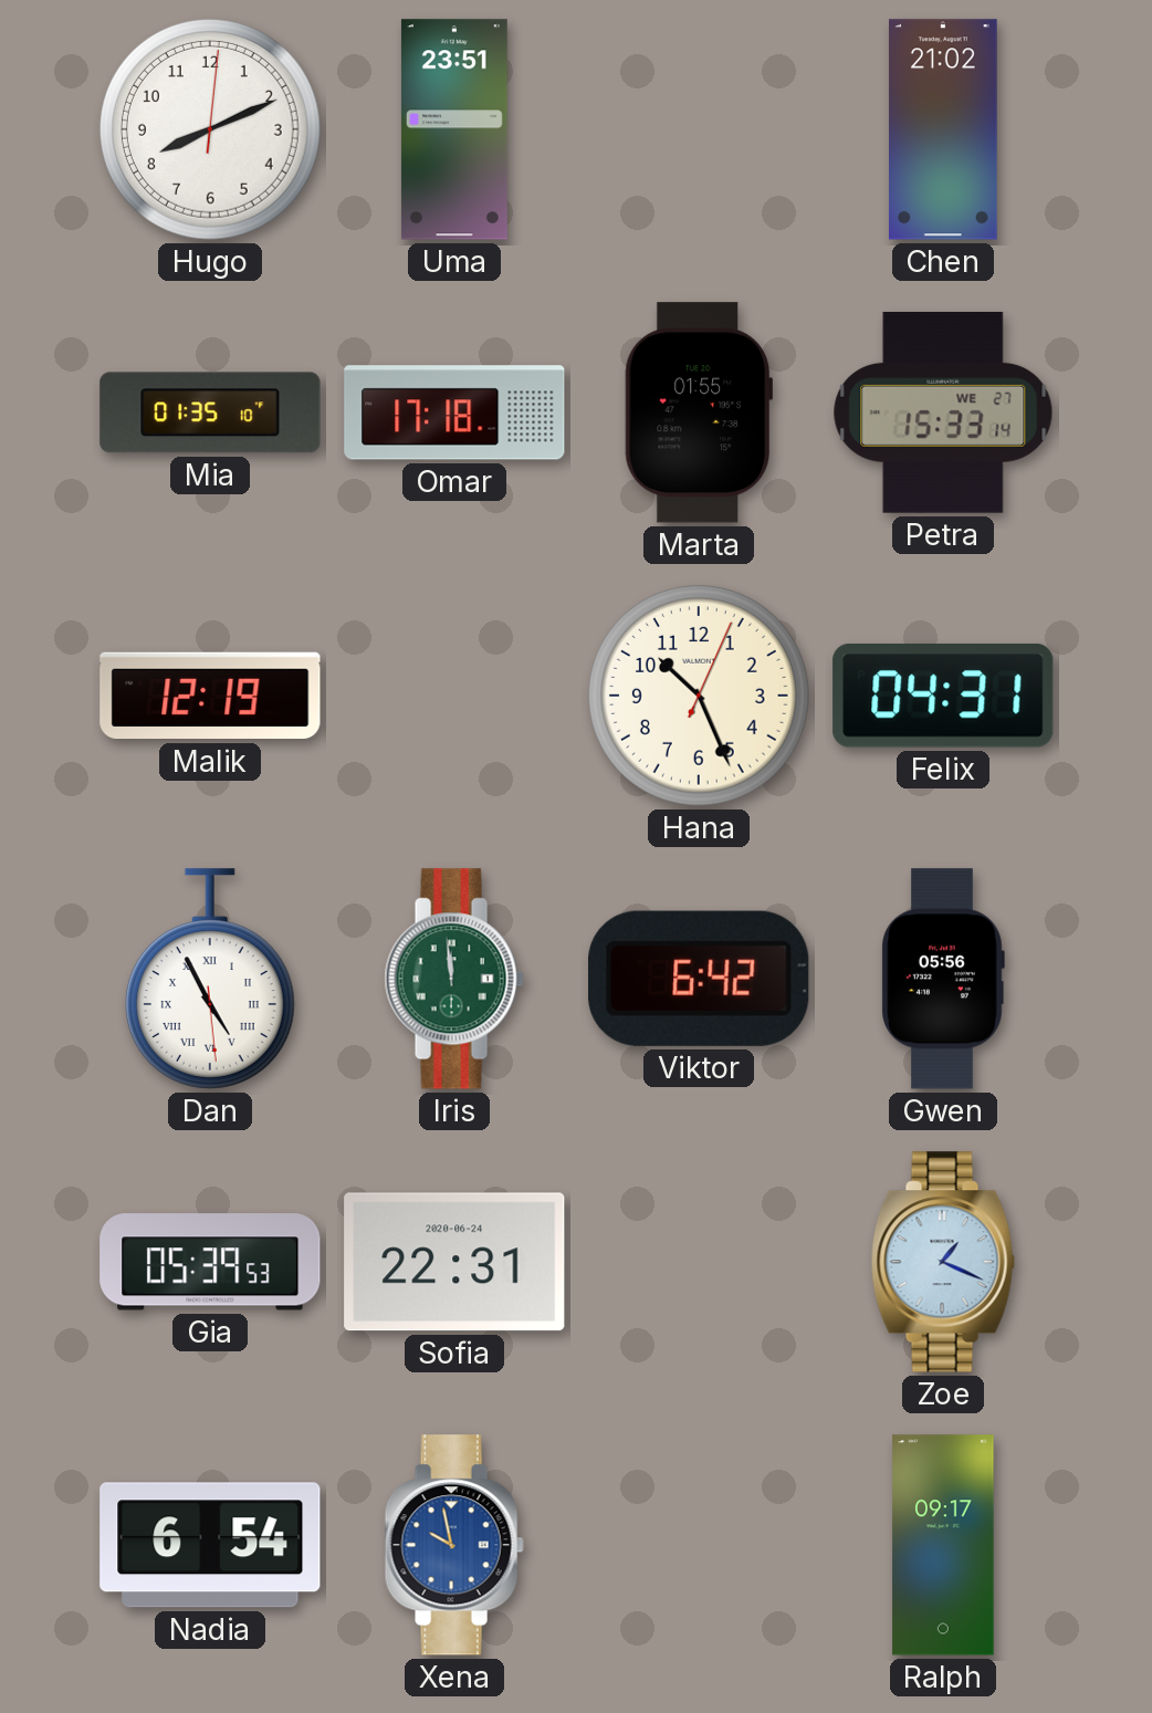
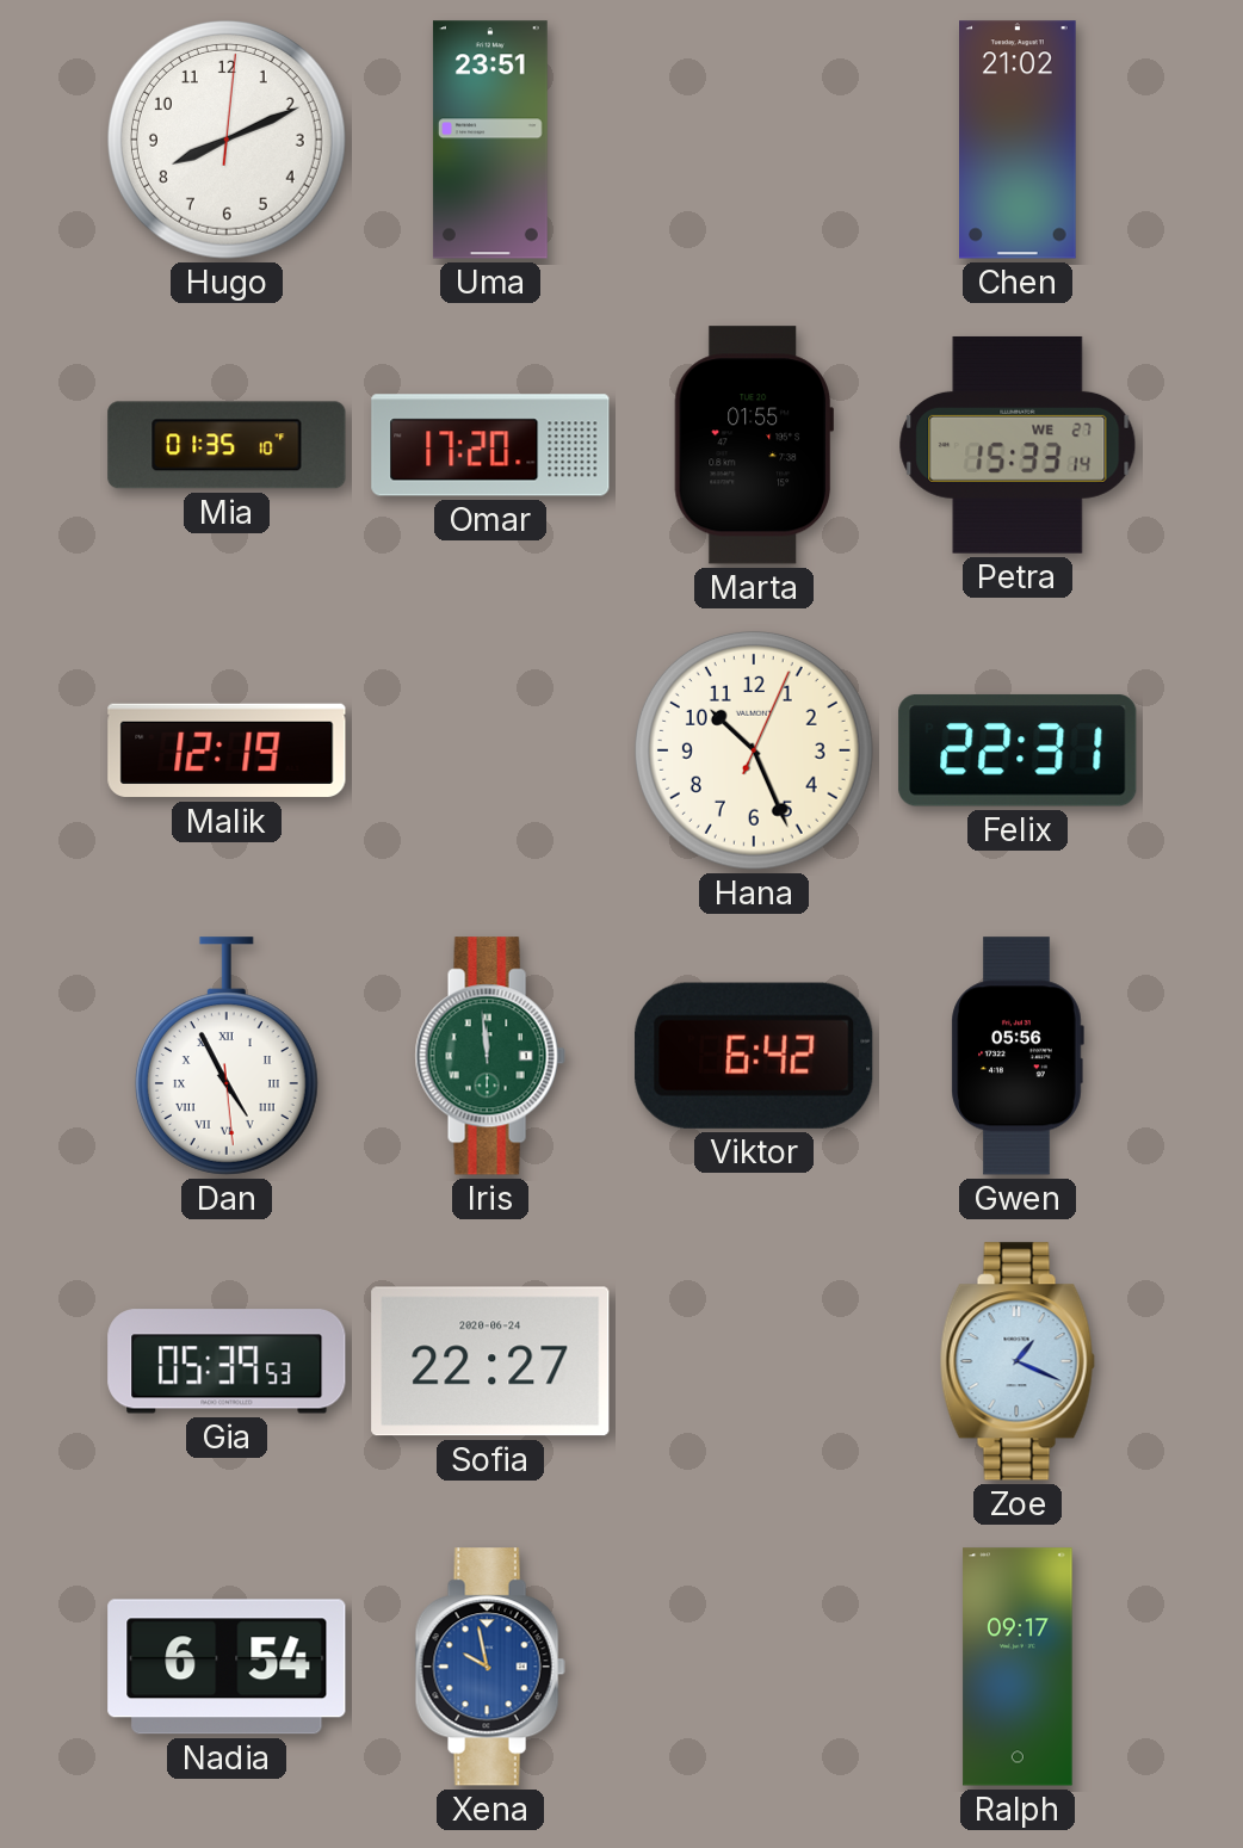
Omar: 17:18 -> 17:20 (490, 445)
Felix: 04:31 -> 22:31 (1018, 750)
Sofia: 22:31 -> 22:27 (490, 1361)
